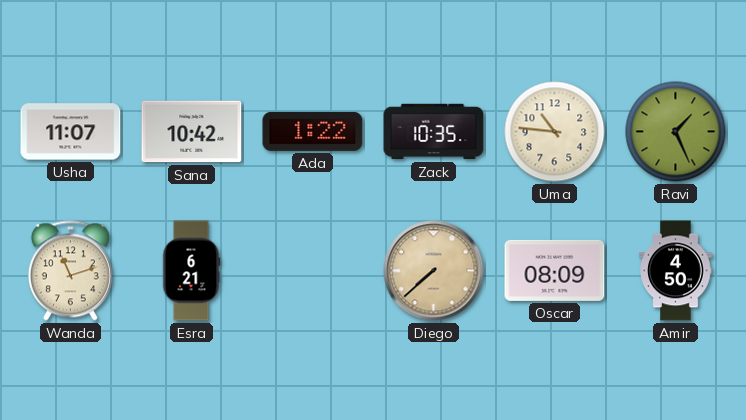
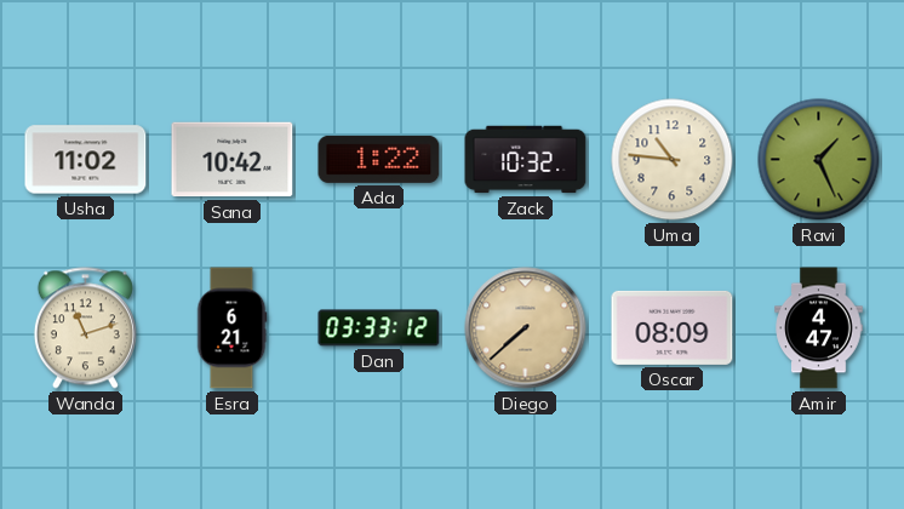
Usha: 11:07 -> 11:02 (86, 160)
Zack: 10:35 -> 10:32 (526, 160)
Dan: none -> 03:33 (379, 328)
Amir: 4:50 -> 4:47 (819, 328)
